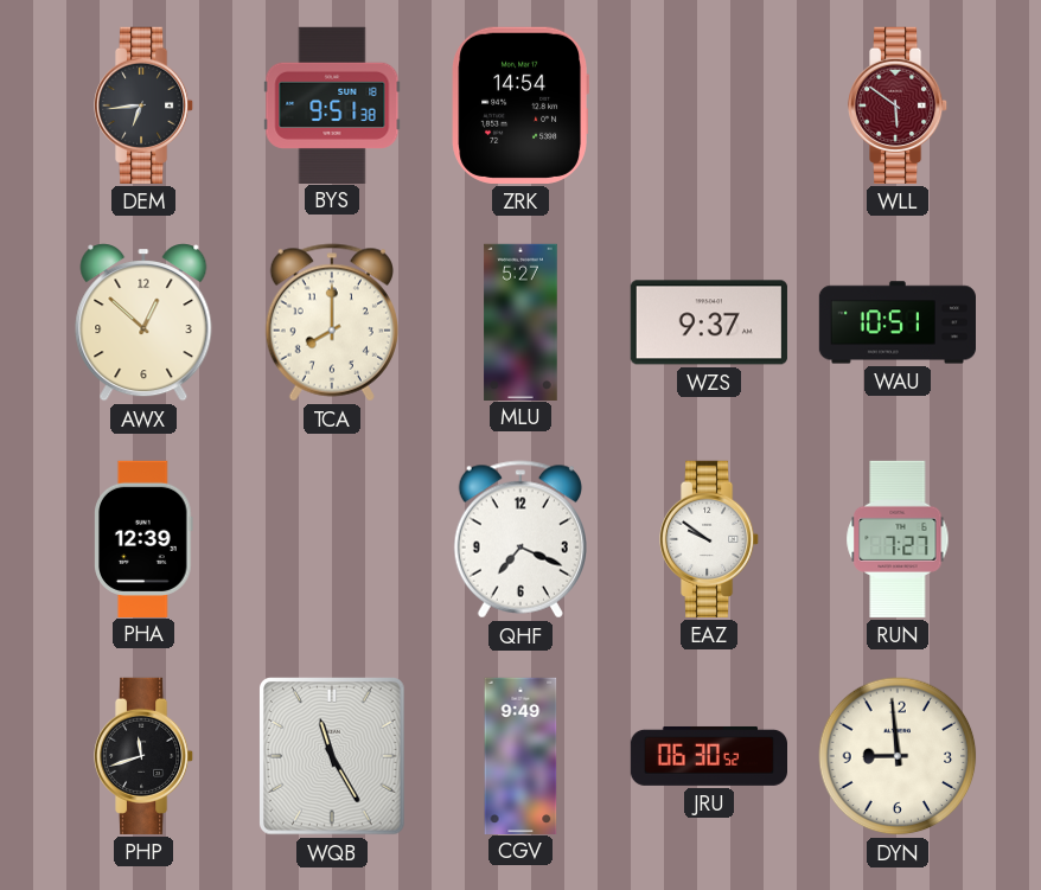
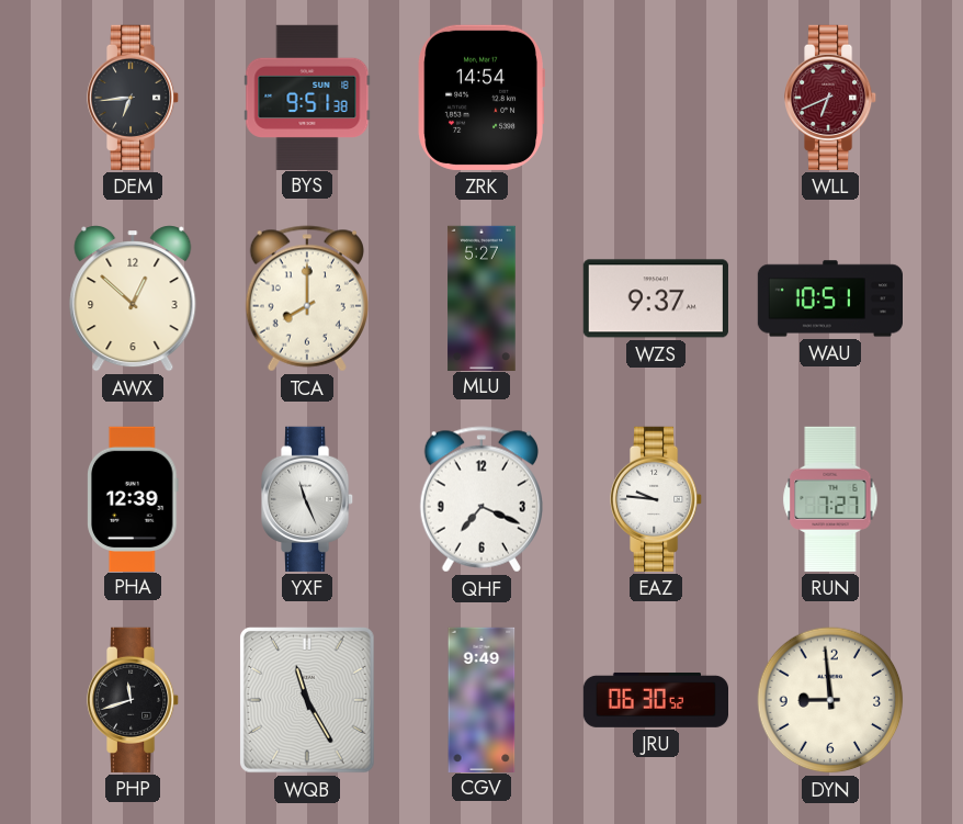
WLL: 5:51 -> 6:41 (831, 98)
YXF: none -> 11:26 (308, 499)
EAZ: 9:51 -> 9:46 (657, 499)
